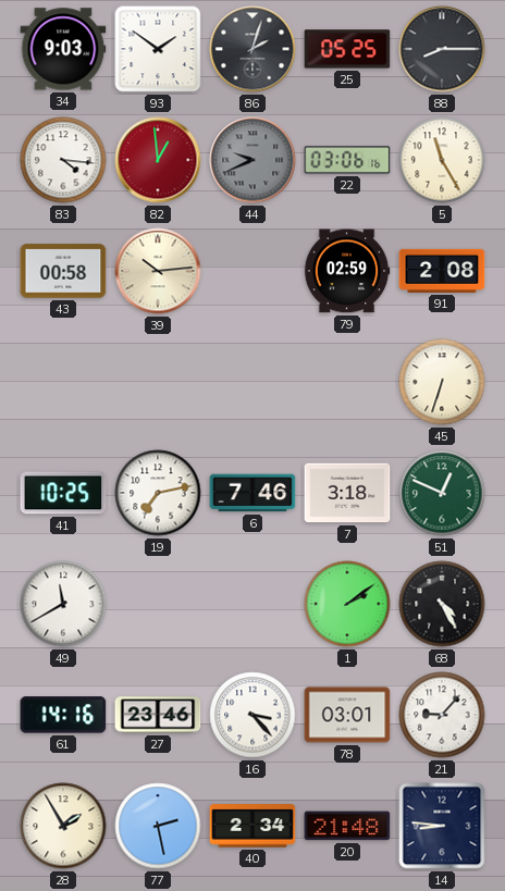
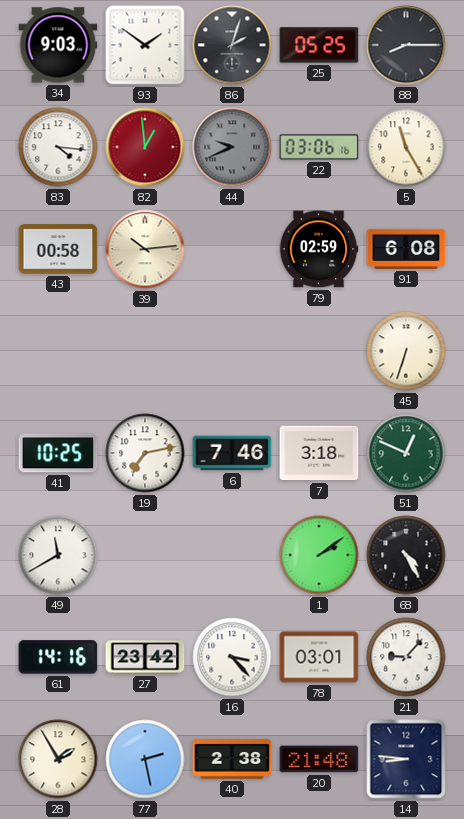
91: 2:08 -> 6:08 (406, 249)
27: 23:46 -> 23:42 (145, 657)
40: 2:34 -> 2:38 (232, 759)
